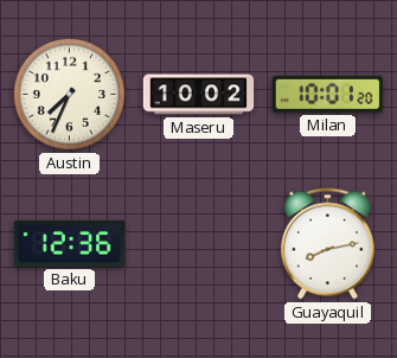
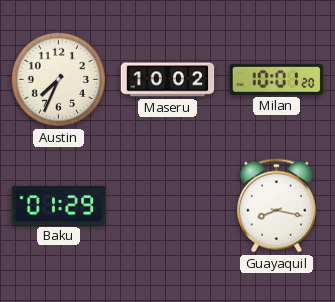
Baku: 12:36 -> 01:29 (59, 205)
Guayaquil: 8:13 -> 8:17 (276, 206)
